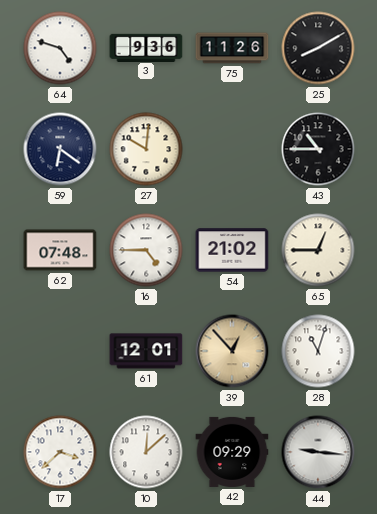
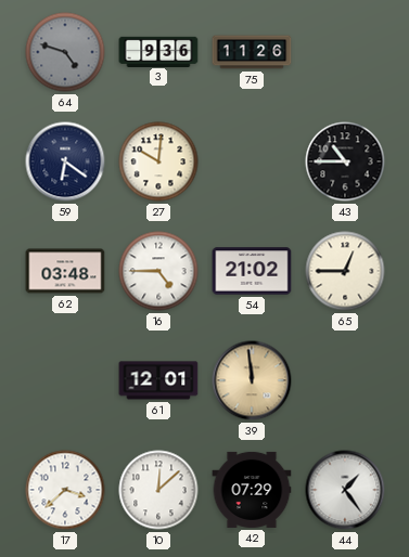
64 dial: white -> grey (65, 52)
25: 8:10 -> none (318, 48)
62: 07:48 -> 03:48 (65, 271)
39: 12:53 -> 11:59 (252, 380)
28: 11:03 -> none (318, 351)
42: 09:29 -> 07:29 (252, 490)
44: 9:16 -> 1:24 (345, 490)
